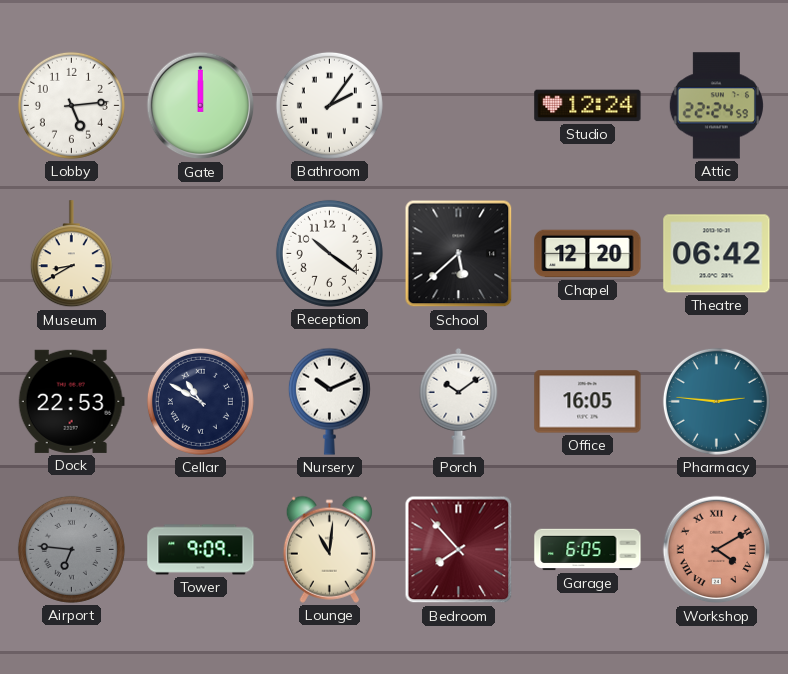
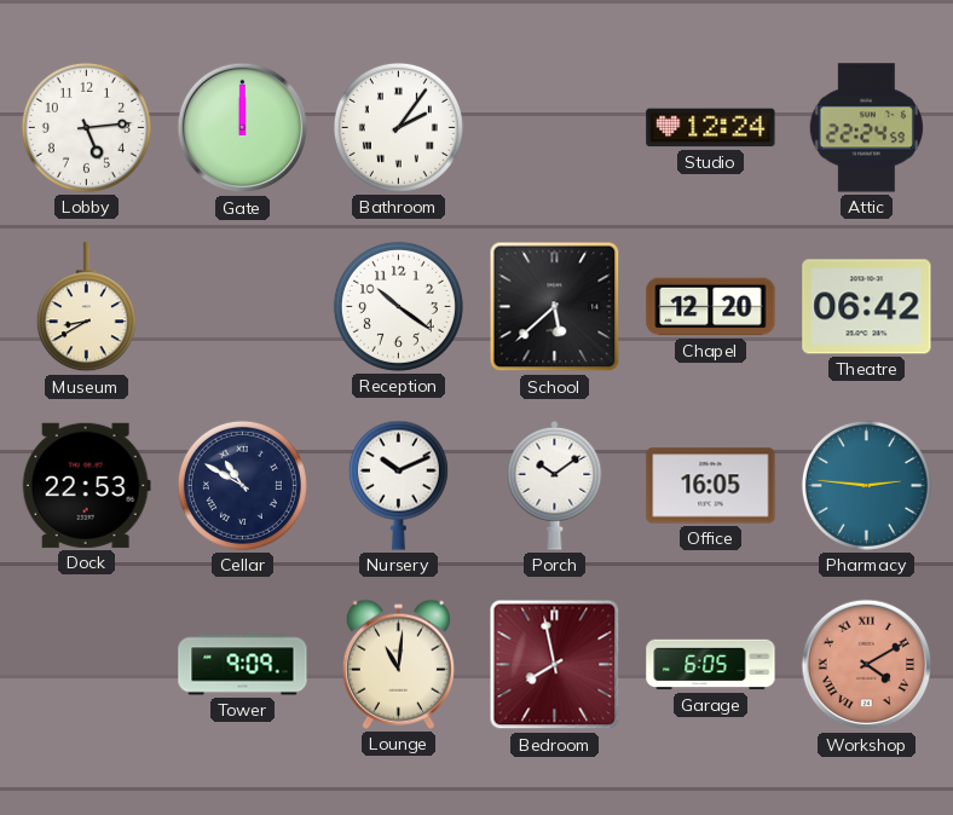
Airport: 6:46 -> none (71, 549)
Bedroom: 7:53 -> 7:58 (555, 665)
